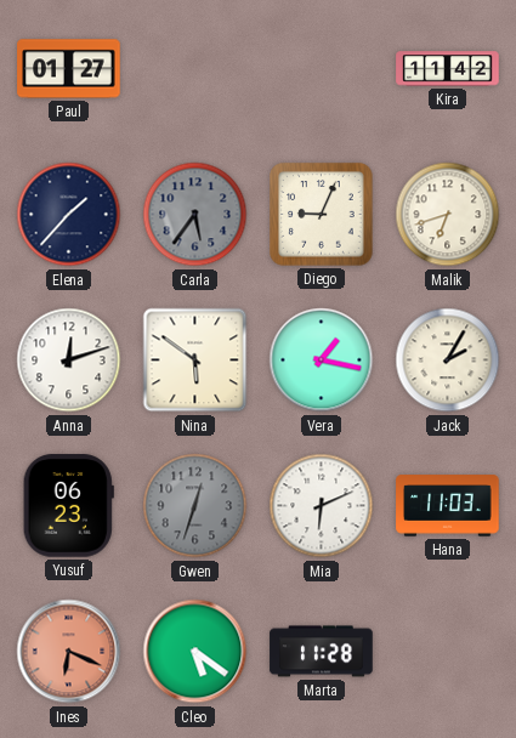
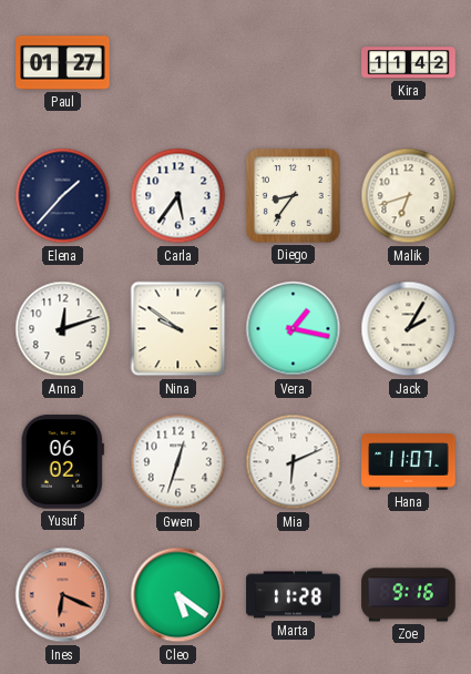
Carla dial: grey -> white (178, 196)
Diego: 9:04 -> 8:36 (294, 196)
Nina: 5:51 -> 9:51 (178, 329)
Yusuf: 06:23 -> 06:02 (62, 462)
Gwen dial: grey -> white (178, 462)
Hana: 11:03 -> 11:07 (409, 462)
Zoe: none -> 9:16 (409, 595)
